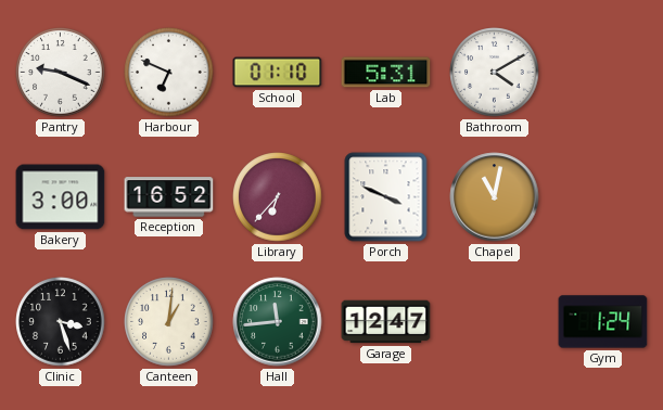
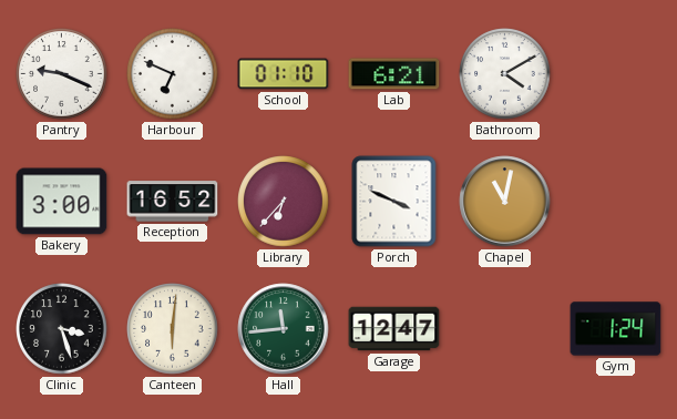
Lab: 5:31 -> 6:21 (394, 74)
Canteen: 1:01 -> 6:01 (173, 329)
